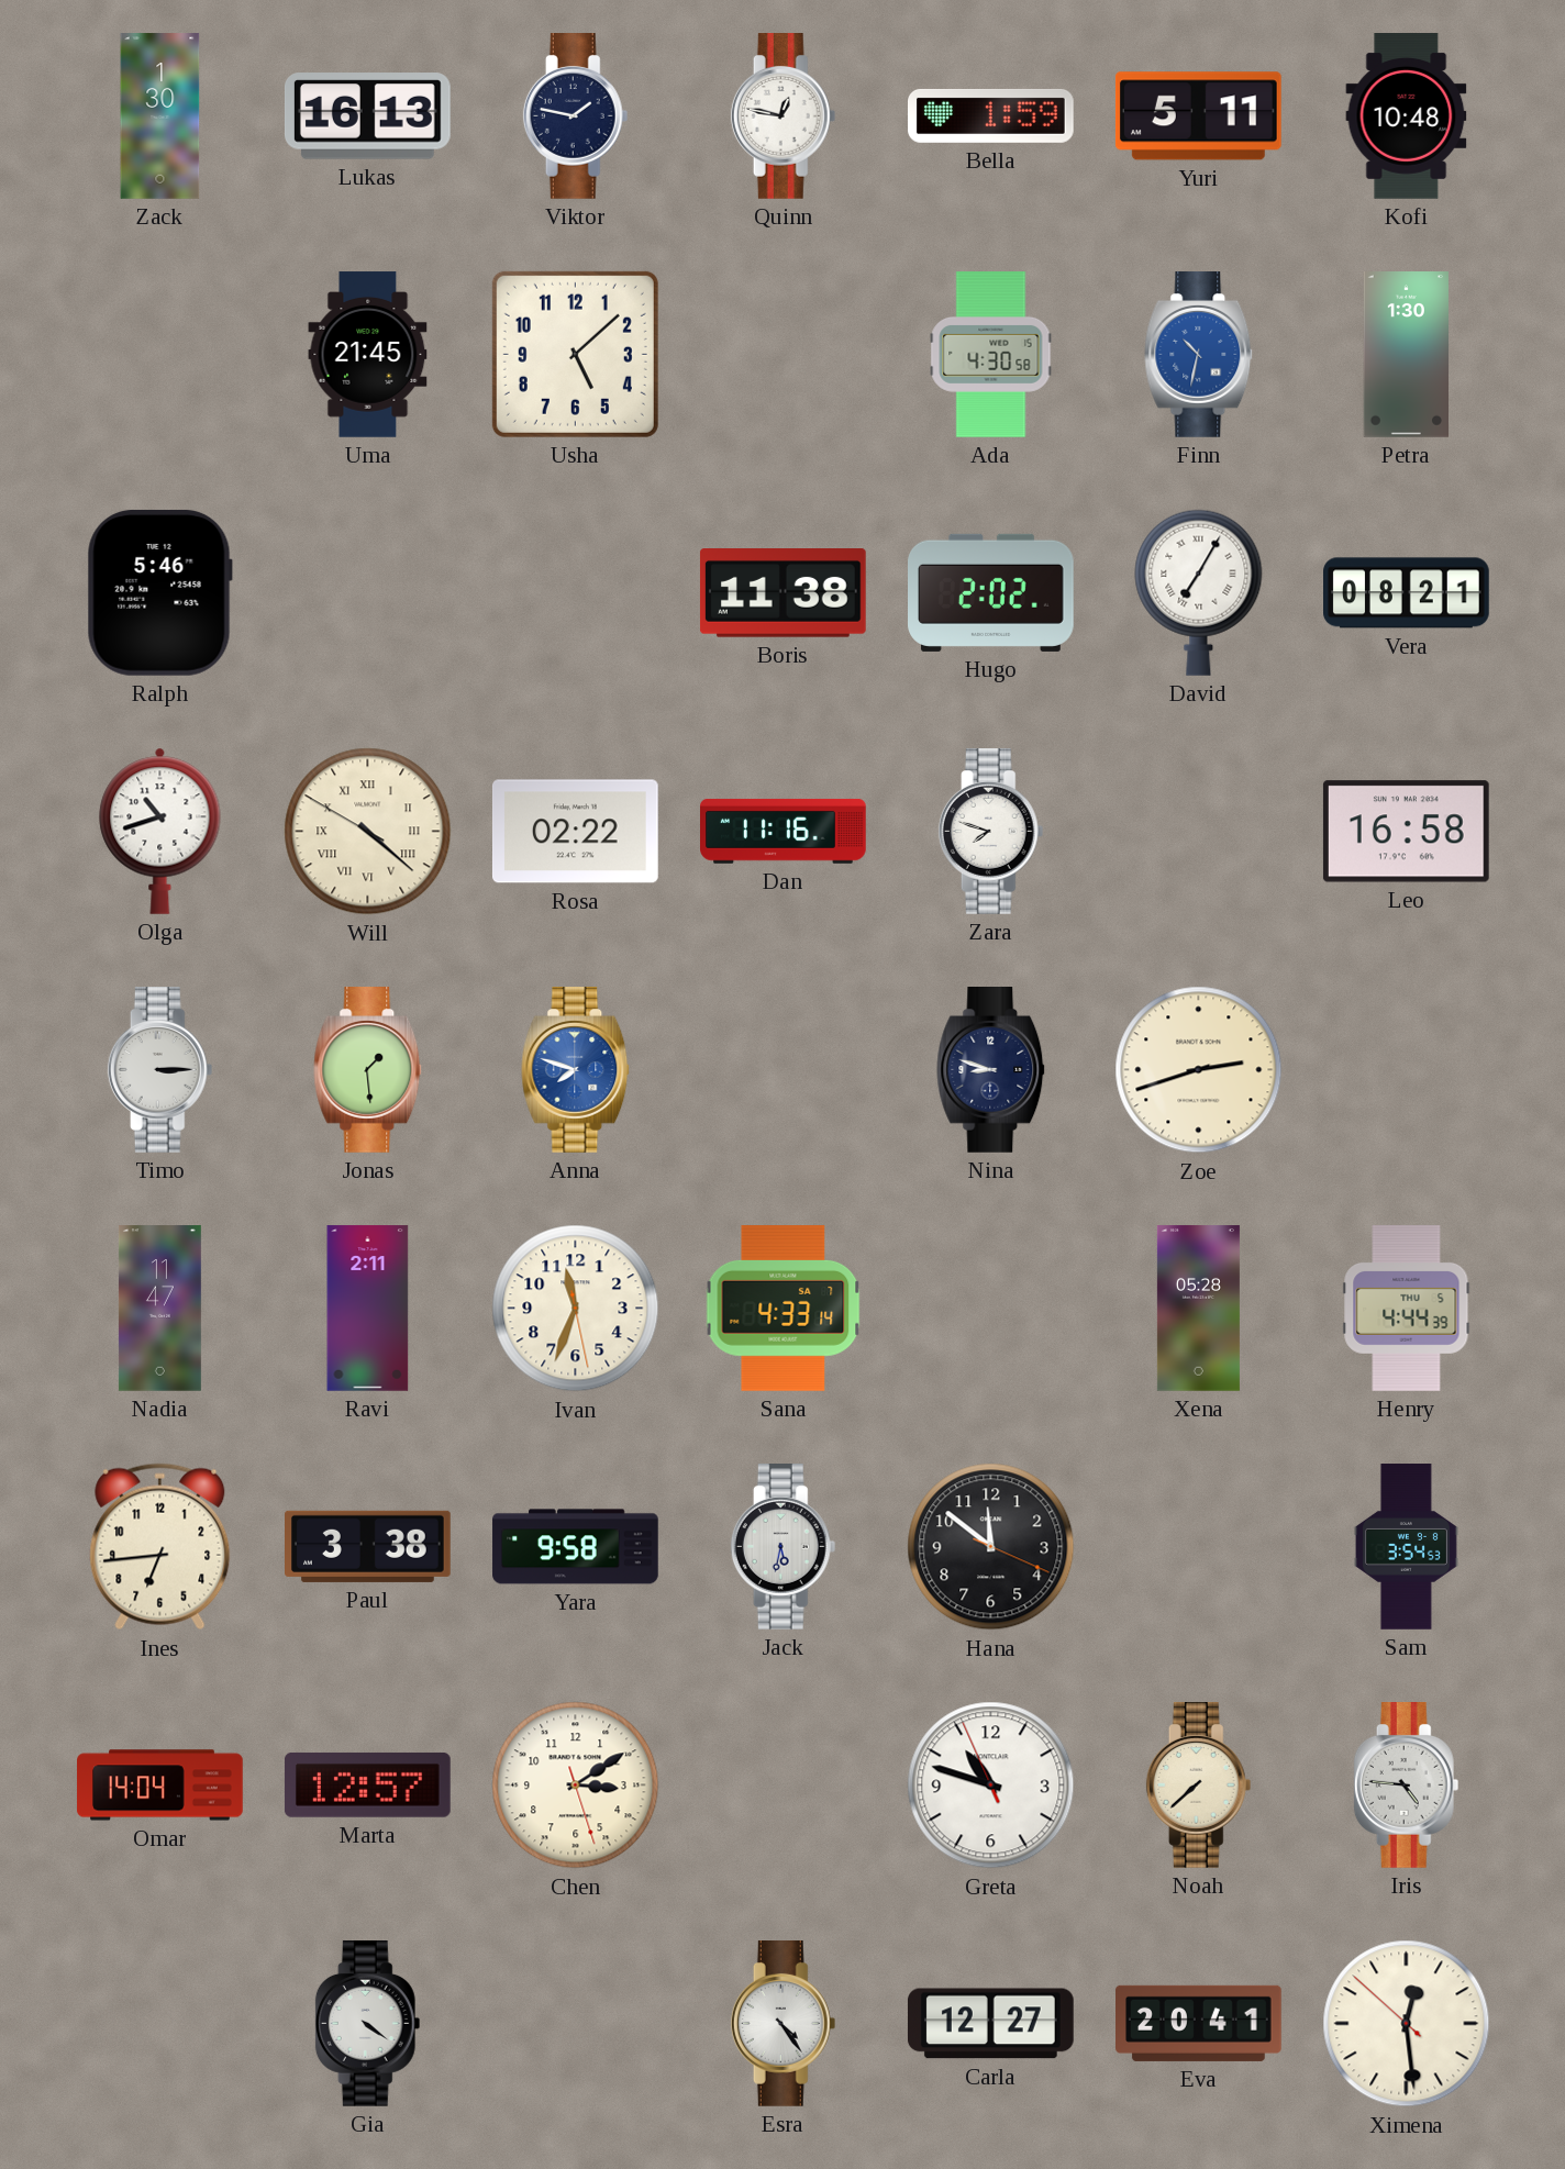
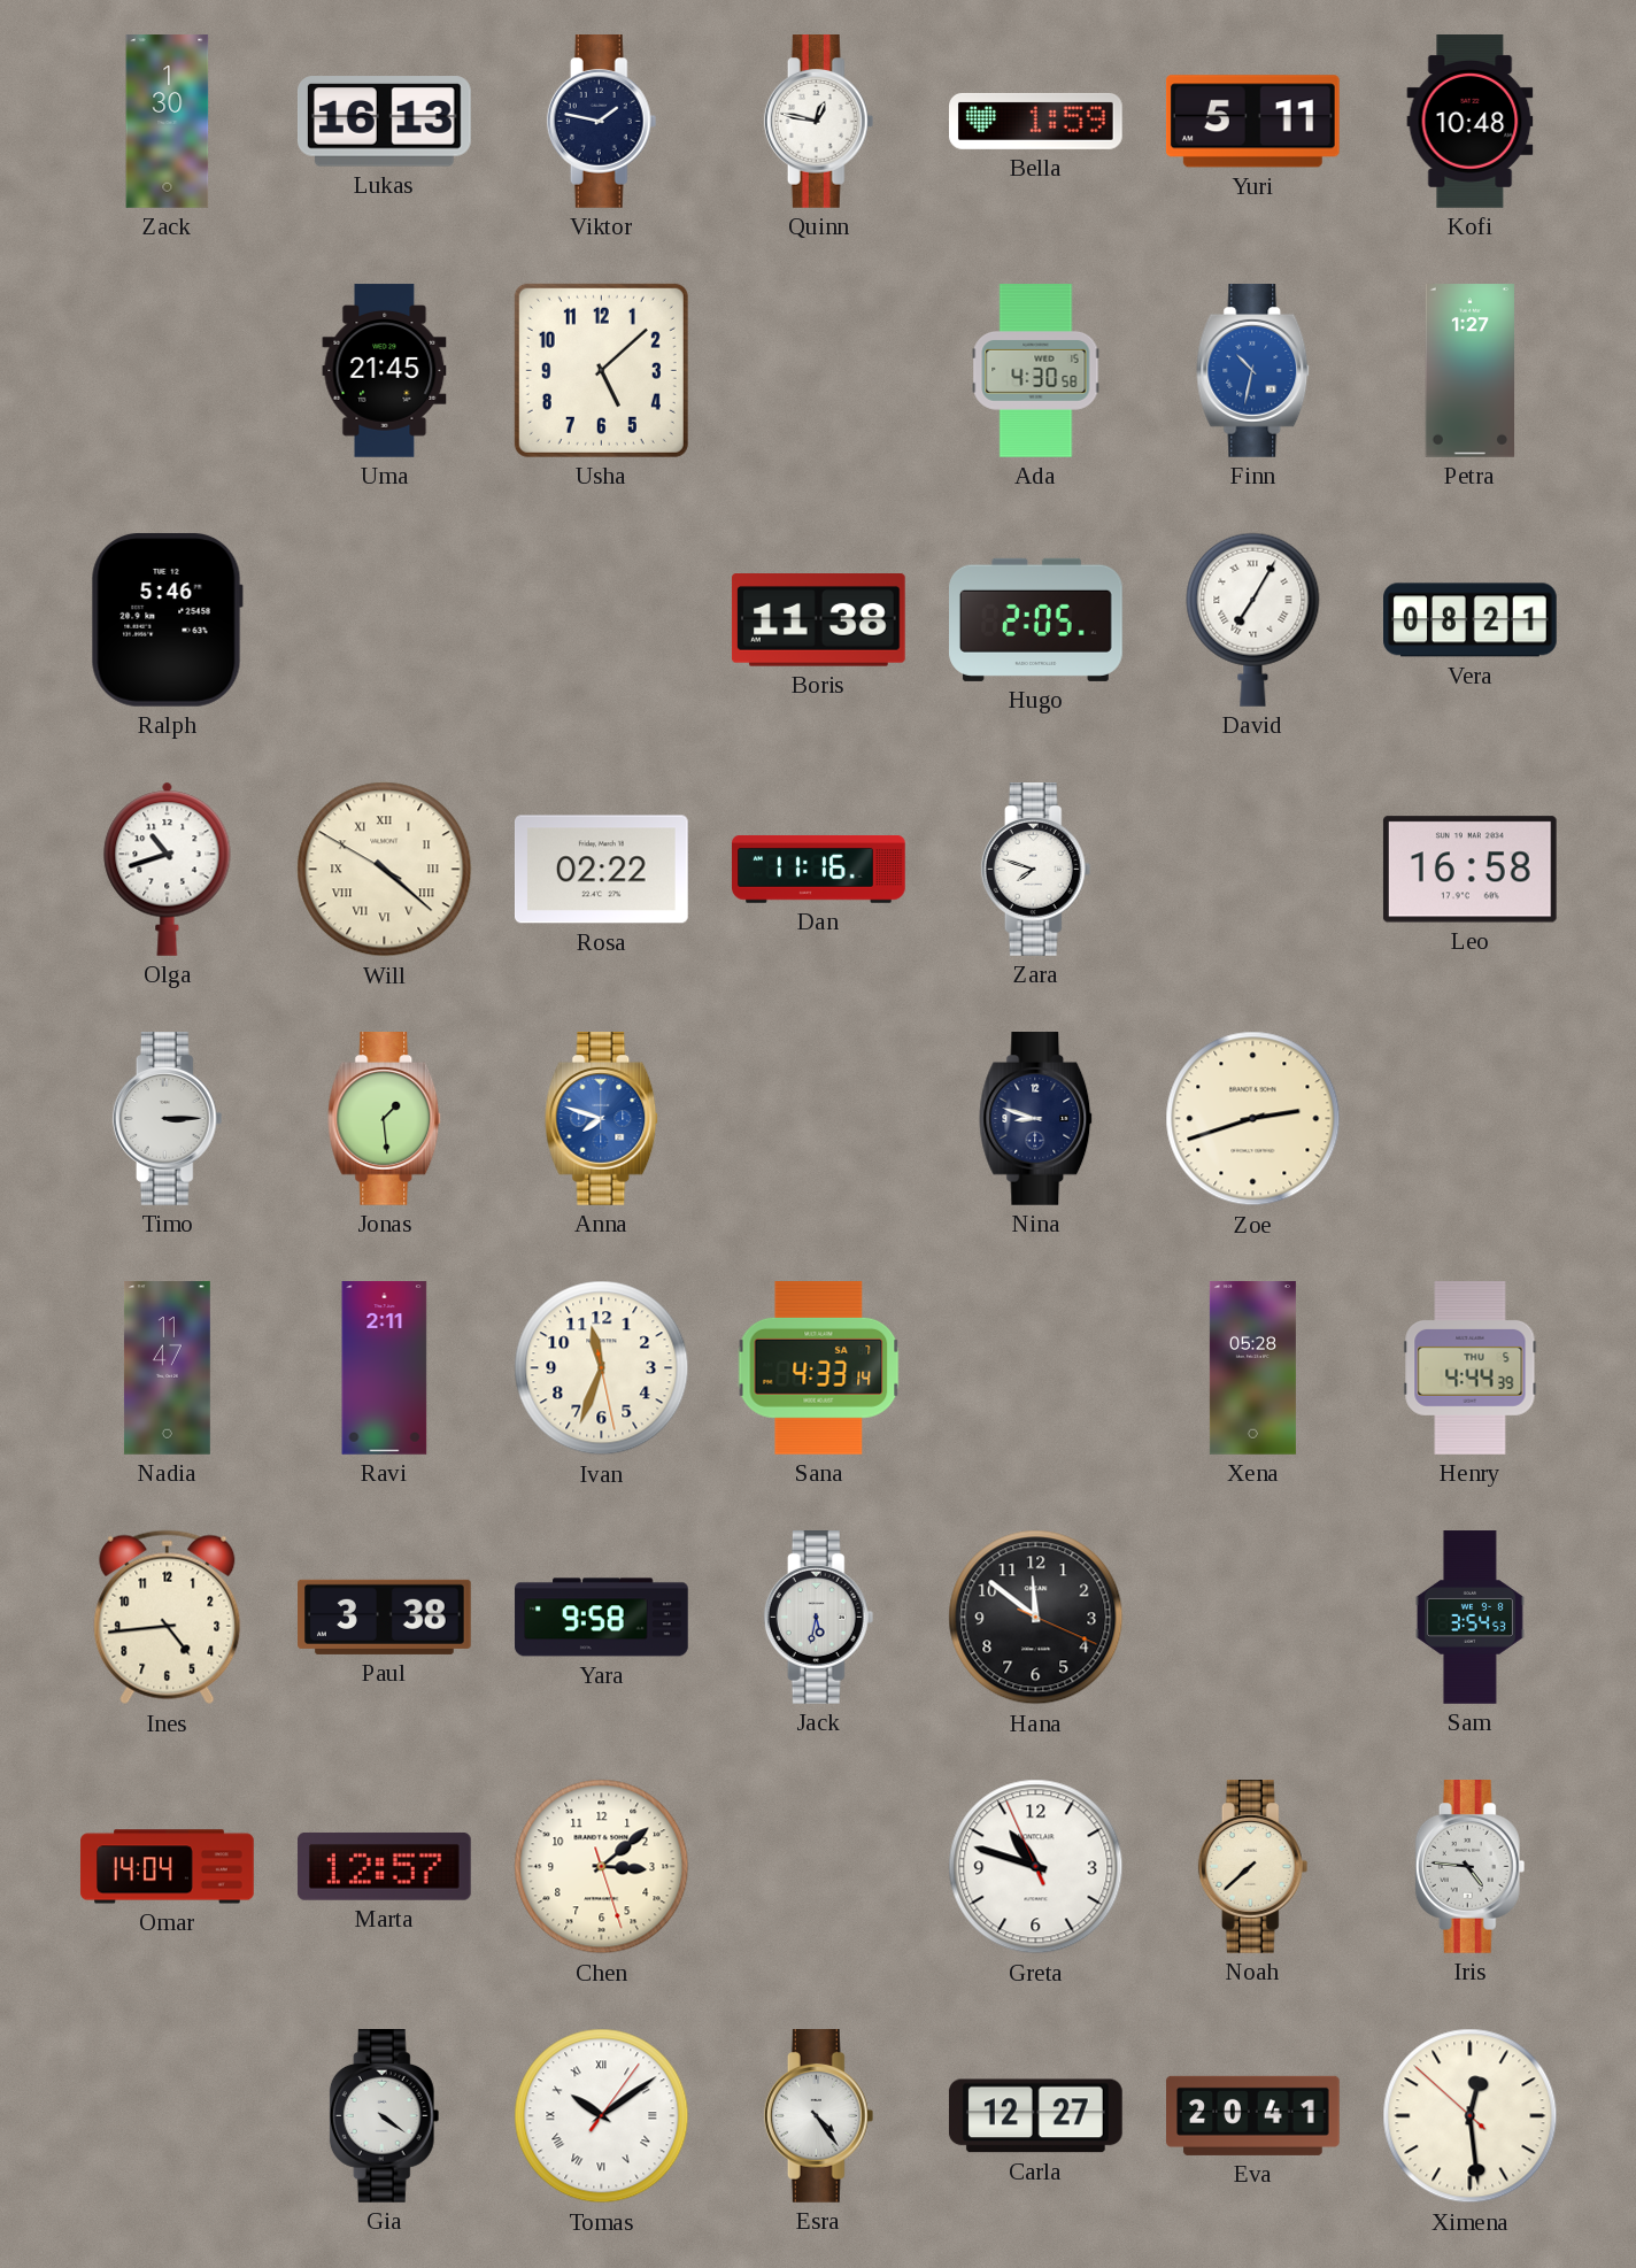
Petra: 1:30 -> 1:27 (1471, 371)
Hugo: 2:02 -> 2:05 (1036, 619)
Ines: 6:44 -> 4:44 (168, 1618)
Chen: 3:09 -> 3:08 (602, 1867)
Tomas: none -> 10:09 (602, 2116)
